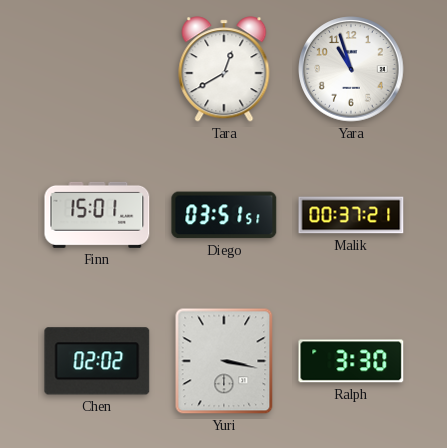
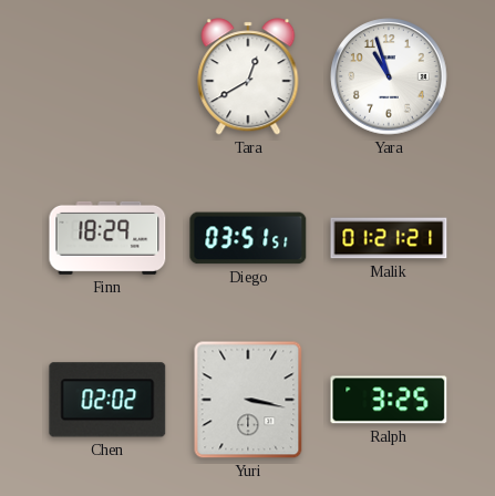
Finn: 15:01 -> 18:29 (107, 238)
Malik: 00:37 -> 01:21 (389, 238)
Ralph: 3:30 -> 3:25 (389, 400)
